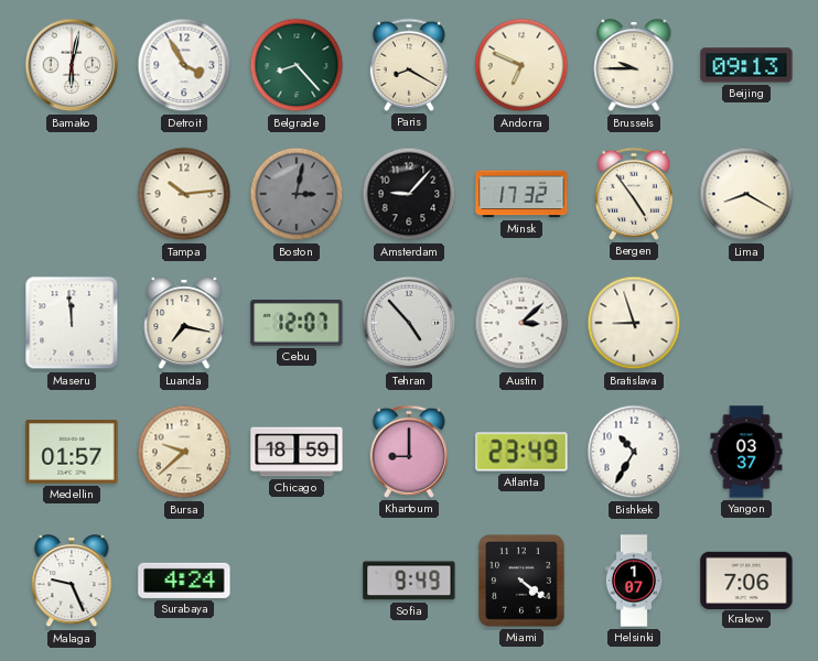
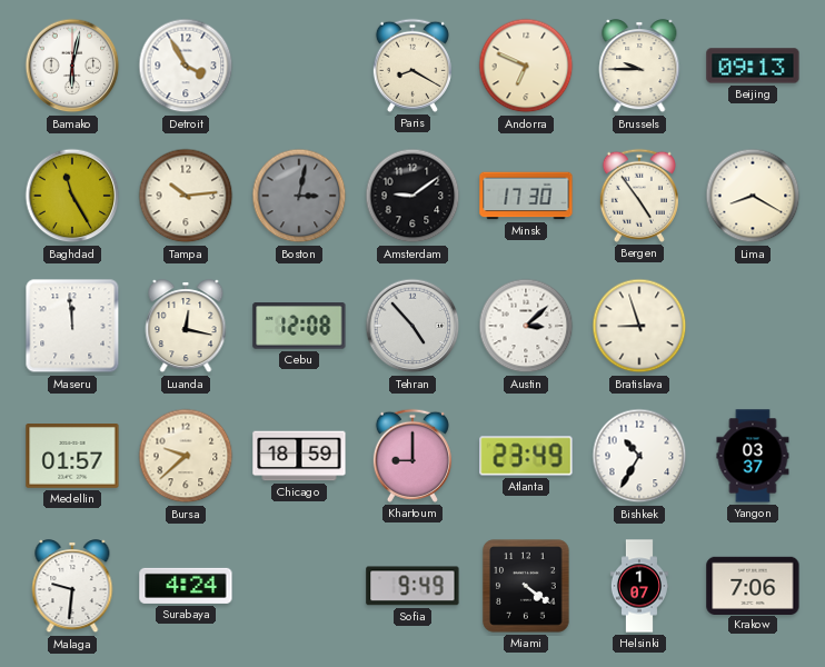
Belgrade: 8:23 -> none (297, 65)
Baghdad: none -> 11:25 (72, 196)
Amsterdam: 9:07 -> 9:09 (412, 196)
Minsk: 17:32 -> 17:30 (526, 196)
Luanda: 7:17 -> 12:17 (186, 327)
Cebu: 12:07 -> 12:08 (299, 326)
Malaga: 9:26 -> 9:31 (72, 587)
